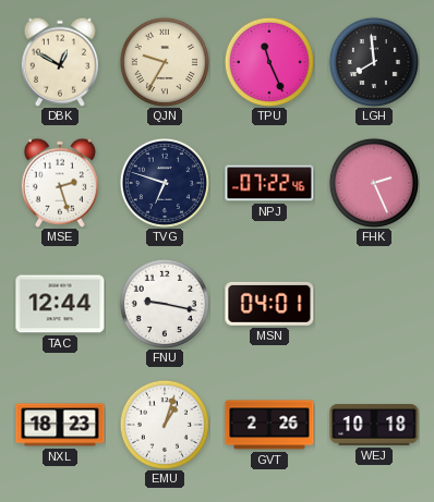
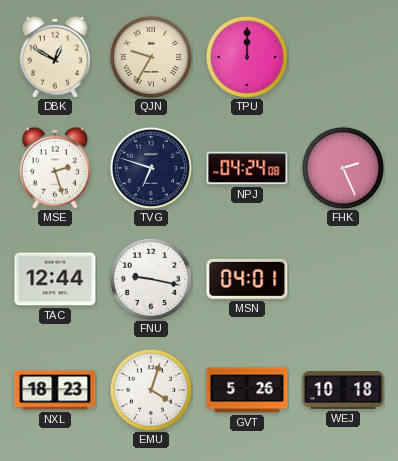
TPU: 11:26 -> 12:00 (247, 57)
LGH: 7:59 -> none (374, 62)
NPJ: 07:22 -> 04:24 (247, 168)
EMU: 1:03 -> 4:03 (151, 390)
GVT: 2:26 -> 5:26 (247, 390)
